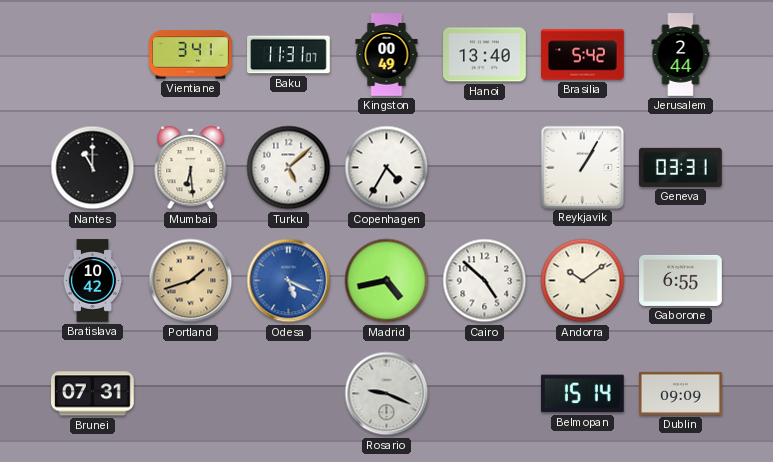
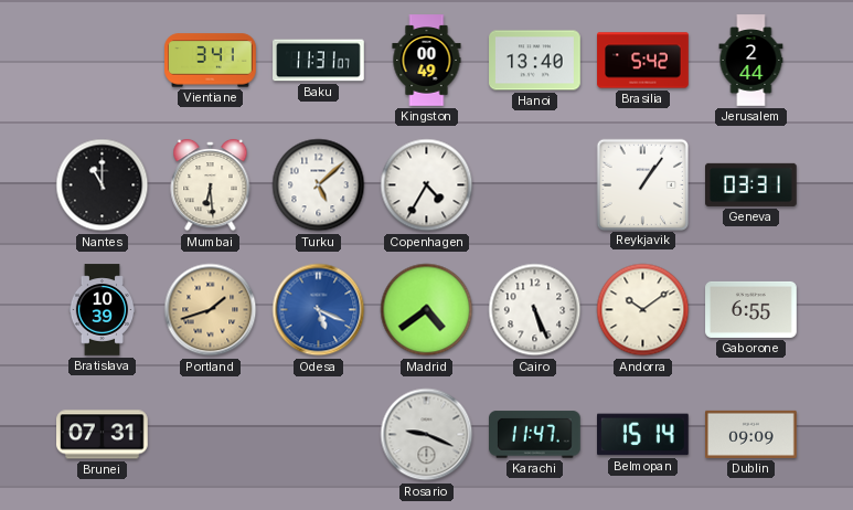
Reykjavik: 1:05 -> 1:06 (642, 184)
Bratislava: 10:42 -> 10:39 (103, 310)
Madrid: 4:43 -> 4:39 (427, 310)
Cairo: 4:52 -> 5:26 (535, 310)
Karachi: none -> 11:47 (535, 435)
